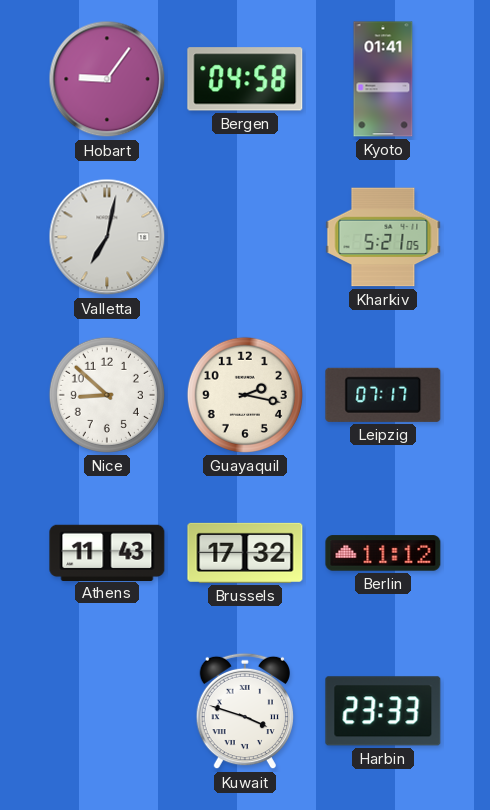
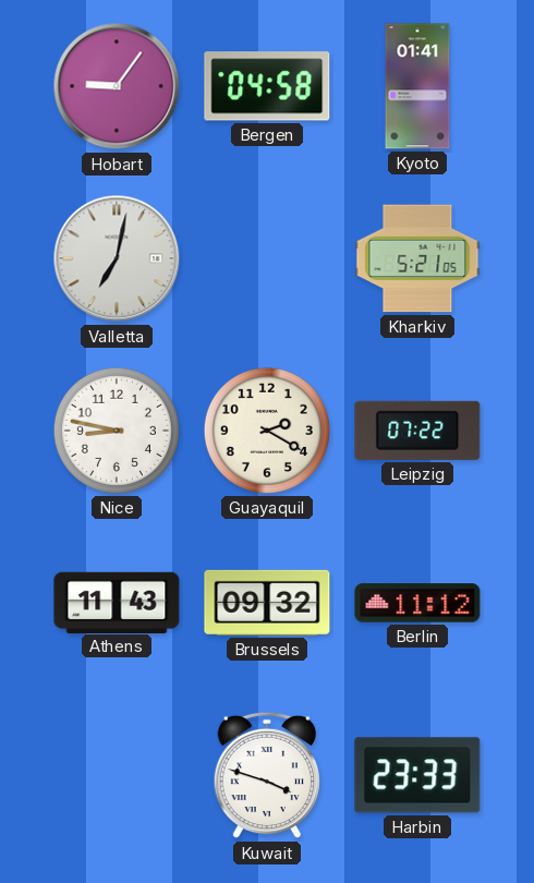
Nice: 8:52 -> 8:47 (117, 431)
Guayaquil: 2:17 -> 2:20 (267, 431)
Leipzig: 07:17 -> 07:22 (417, 431)
Brussels: 17:32 -> 09:32 (267, 603)
